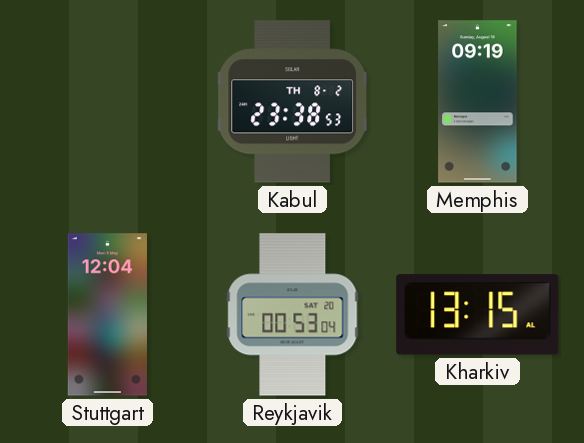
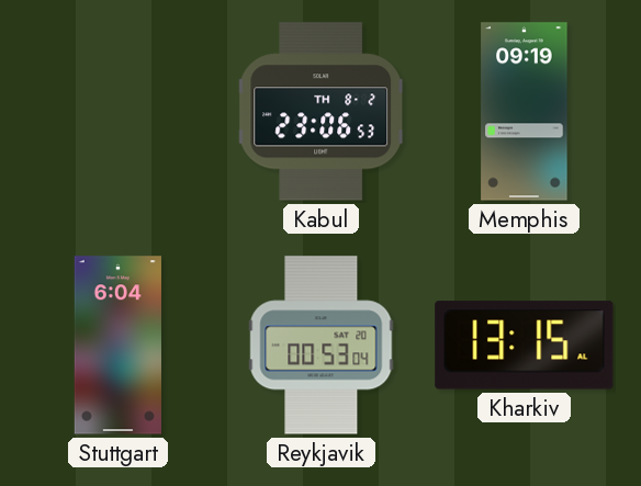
Kabul: 23:38 -> 23:06 (322, 112)
Stuttgart: 12:04 -> 6:04 (117, 346)
